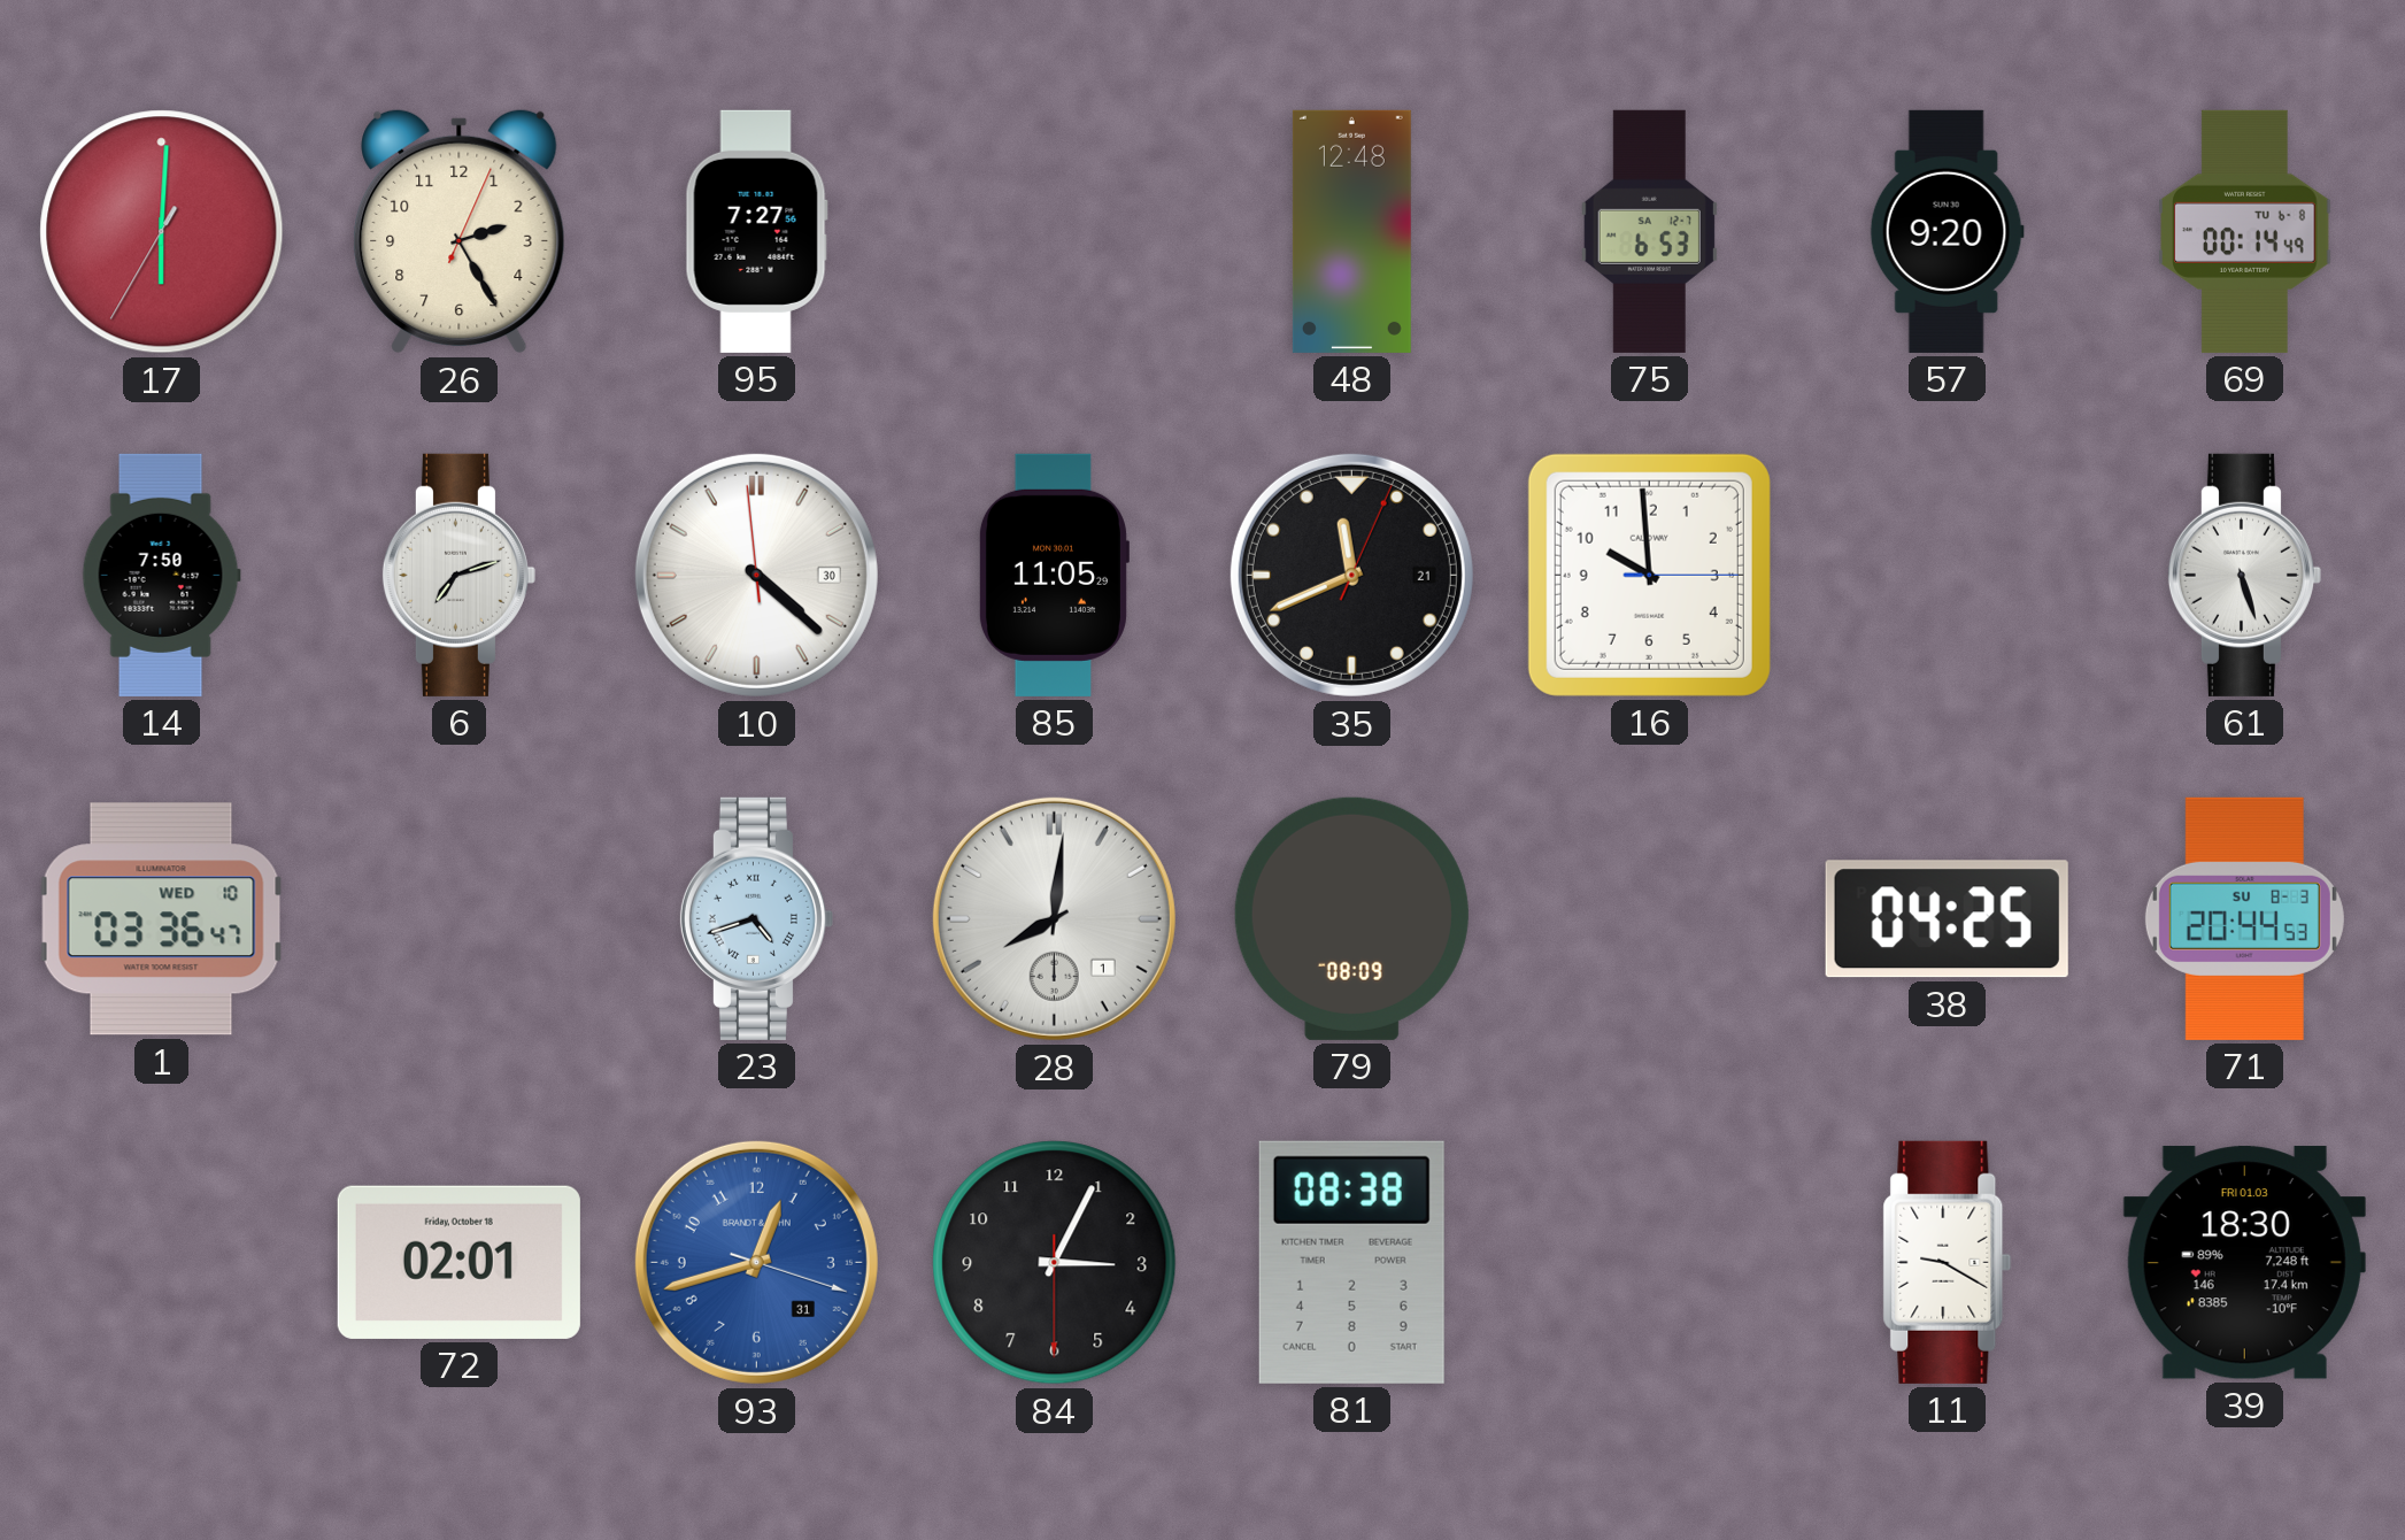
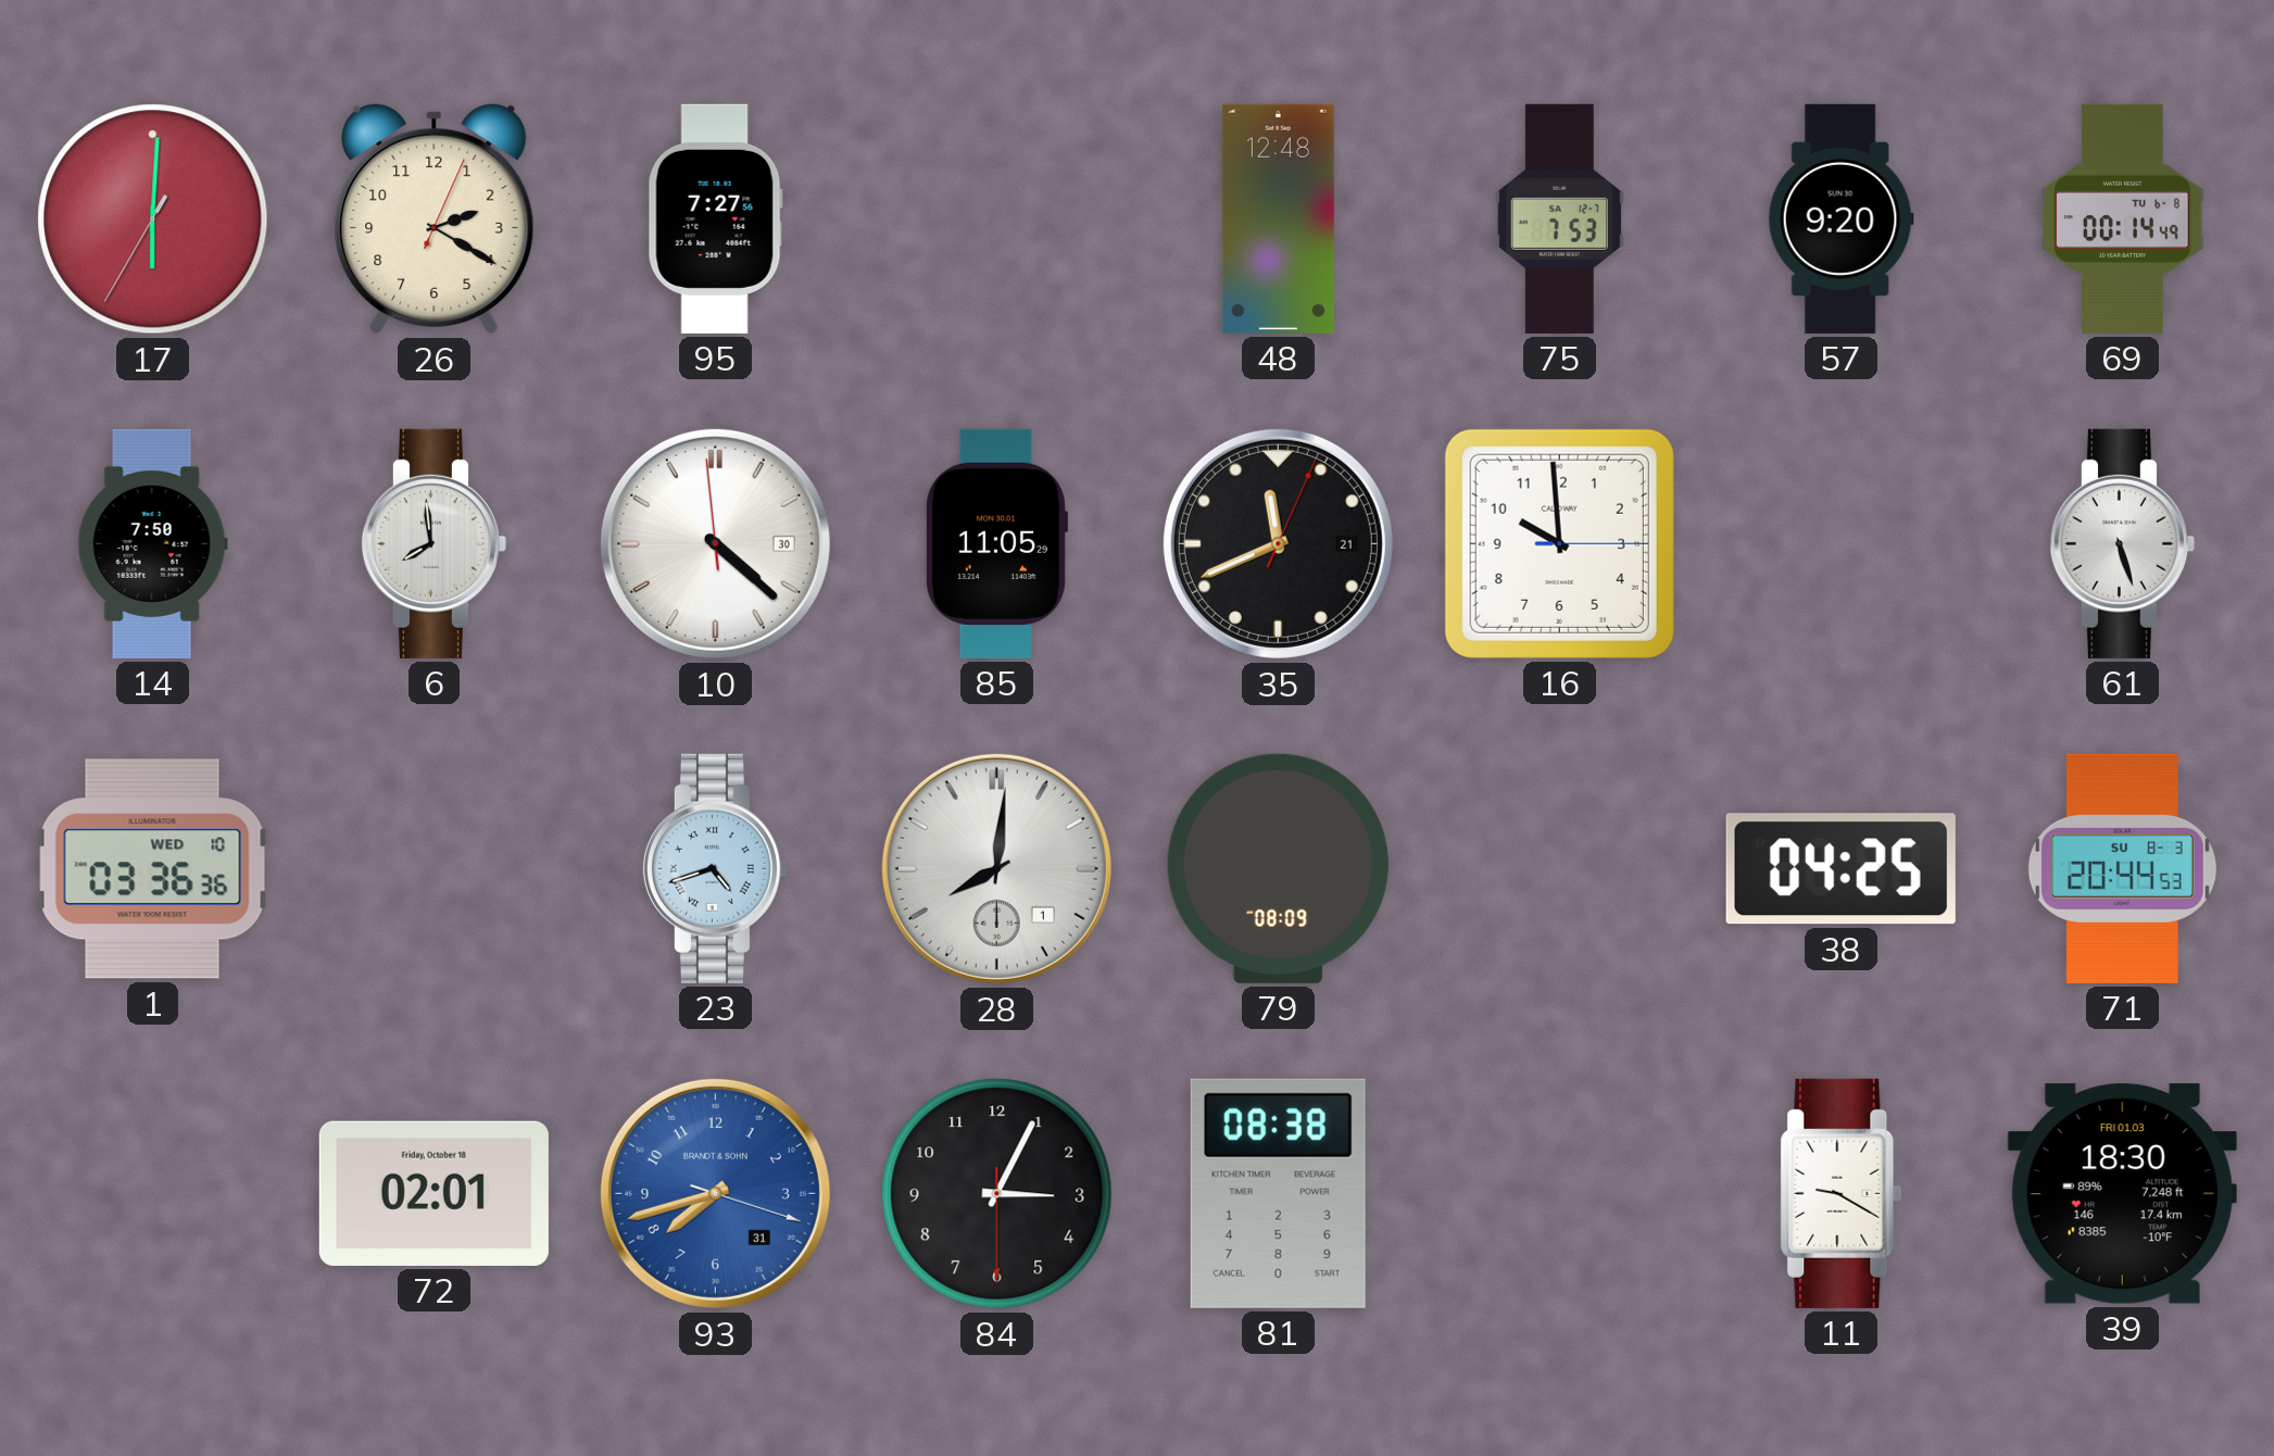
26: 2:25 -> 2:20 (435, 218)
75: 6:53 -> 7:53 (1559, 218)
6: 7:12 -> 7:59 (434, 543)
1: 03:36:47 -> 03:36:36 (153, 869)
93: 12:42 -> 7:42 (715, 1193)
